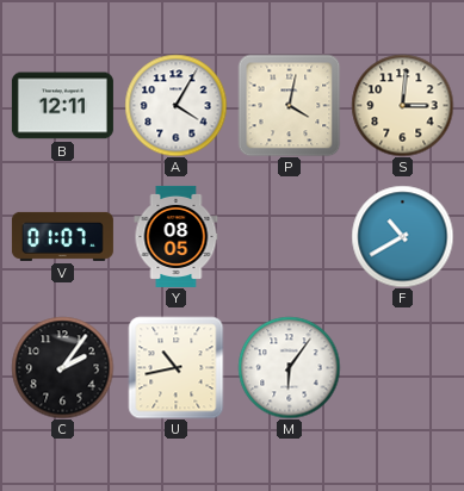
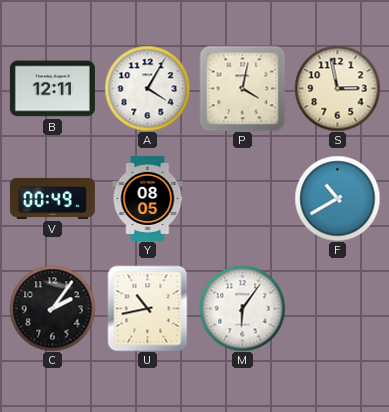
S: 3:01 -> 2:58 (337, 88)
V: 01:07 -> 00:49 (52, 198)
